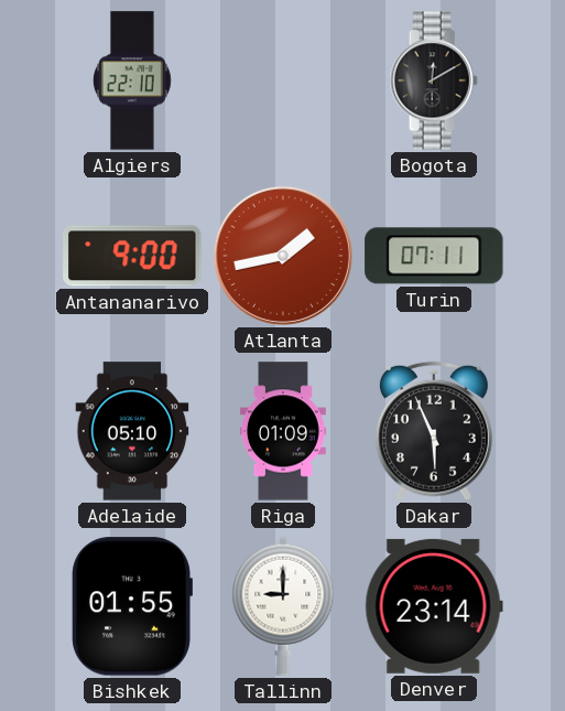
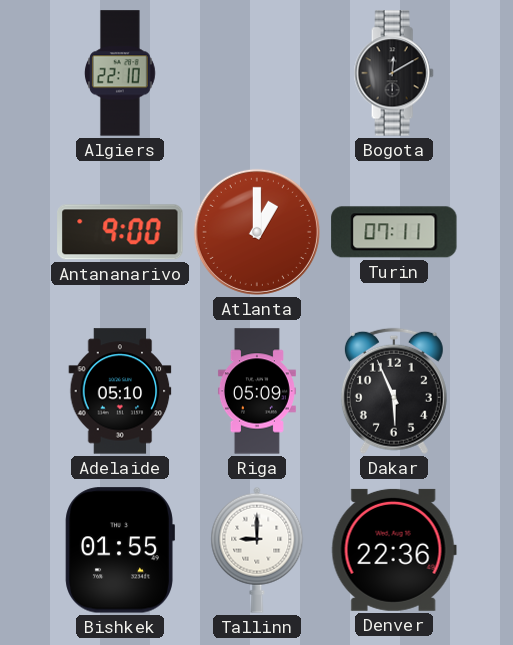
Atlanta: 1:43 -> 1:00 (257, 232)
Riga: 01:09 -> 05:09 (257, 391)
Denver: 23:14 -> 22:36 (394, 550)
